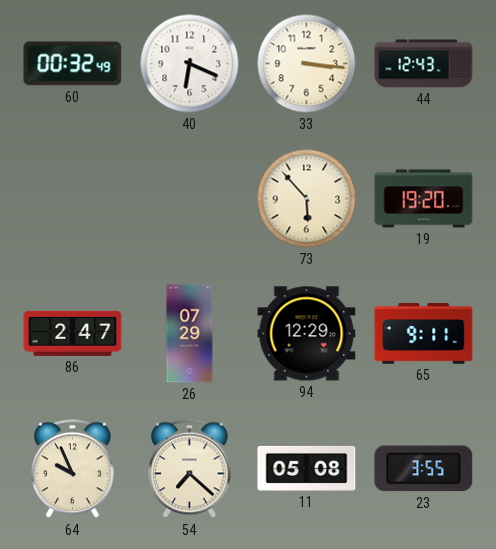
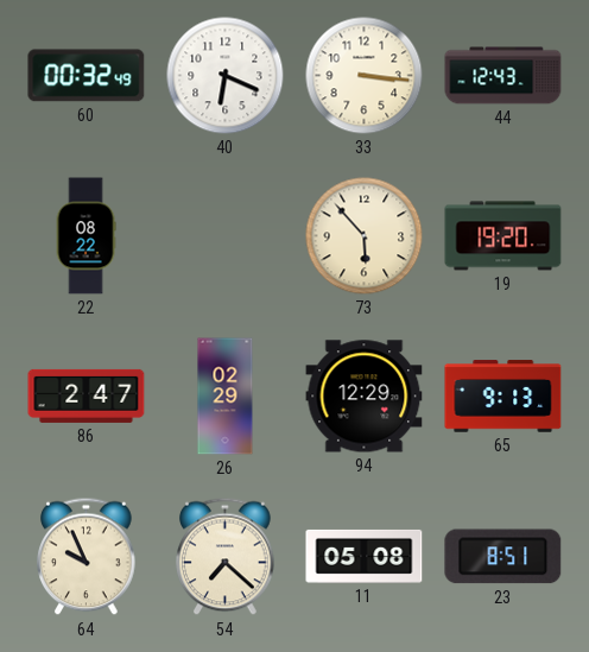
22: none -> 08:22 (85, 236)
26: 07:29 -> 02:29 (226, 397)
65: 9:11 -> 9:13 (503, 397)
23: 3:55 -> 8:51 (503, 557)
